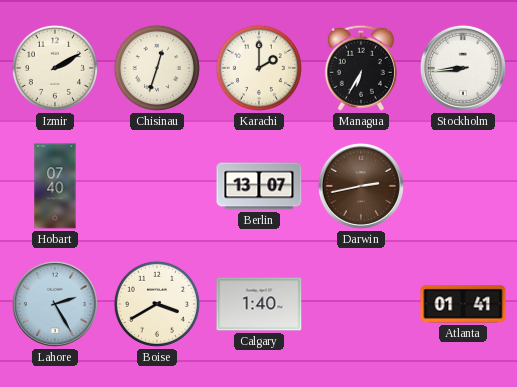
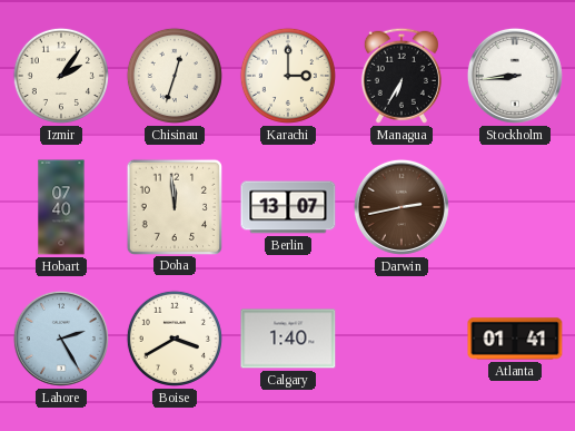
Izmir: 2:10 -> 2:06 (61, 76)
Karachi: 2:00 -> 3:00 (288, 76)
Doha: none -> 11:59 (174, 206)
